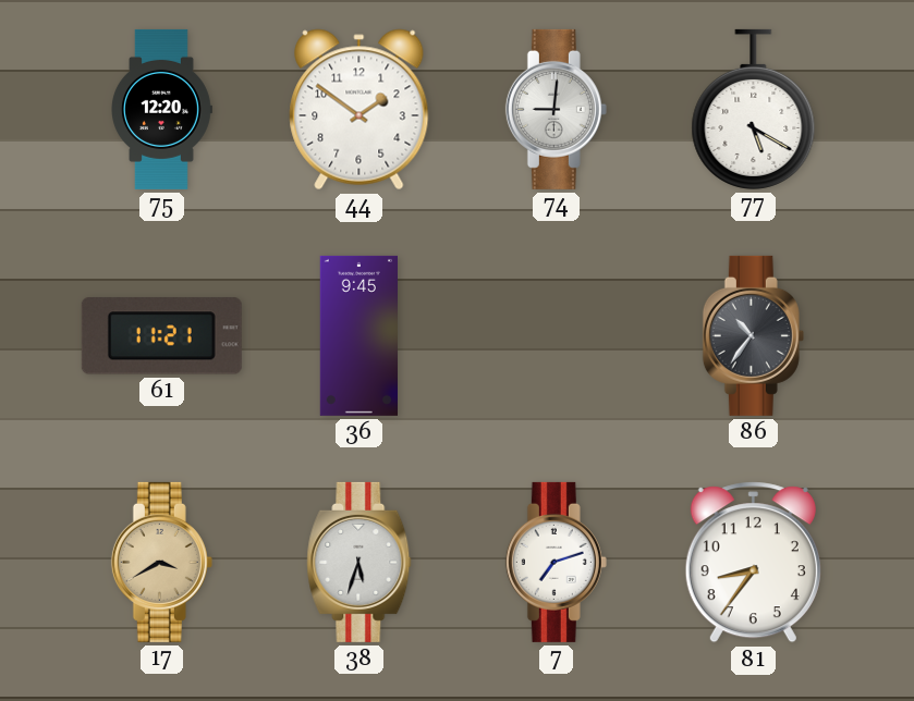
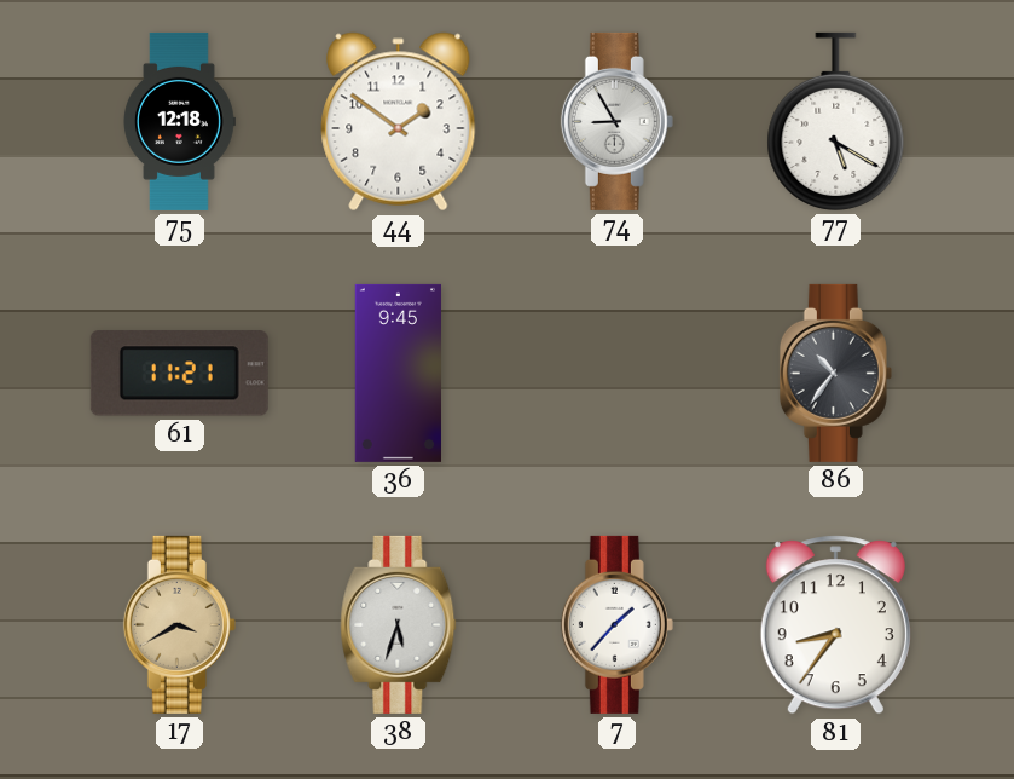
75: 12:20 -> 12:18 (180, 121)
74: 9:01 -> 8:55 (616, 121)
7: 7:12 -> 1:37 (616, 624)
